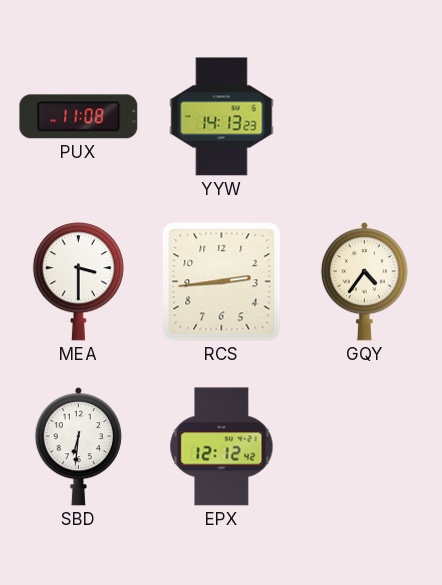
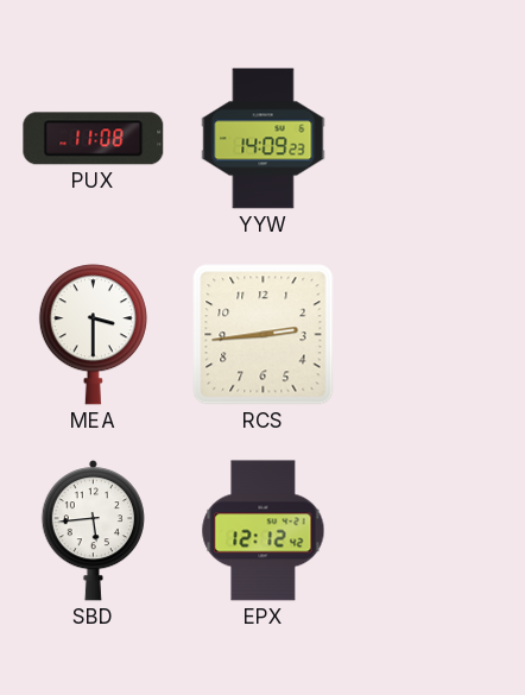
YYW: 14:13 -> 14:09 (264, 139)
GQY: 4:36 -> none (364, 282)
SBD: 6:31 -> 5:44 (93, 531)
